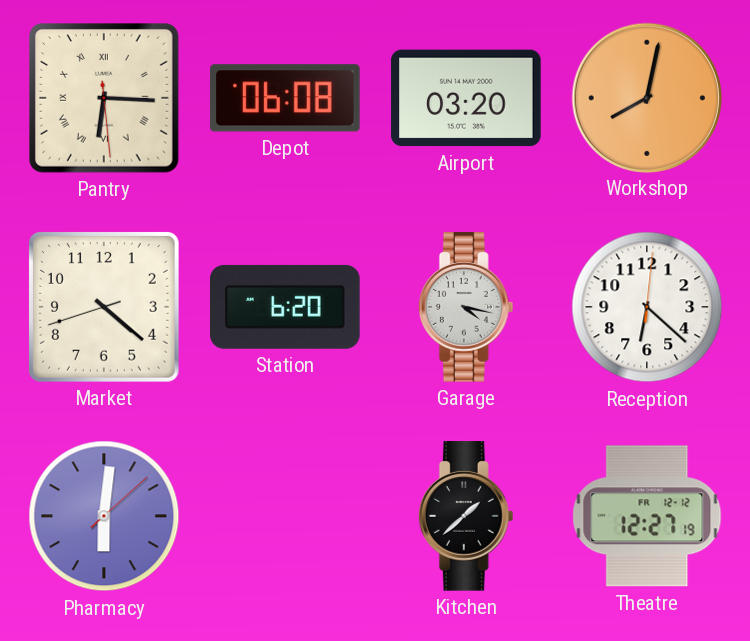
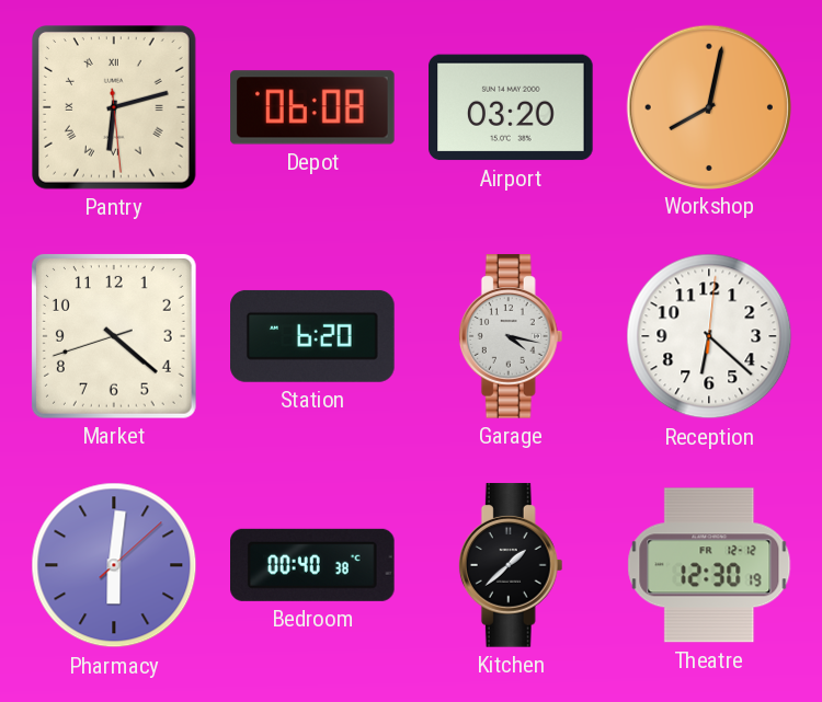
Pantry: 6:15 -> 6:12 (115, 108)
Bedroom: none -> 00:40 (313, 565)
Theatre: 12:27 -> 12:30 (709, 565)
